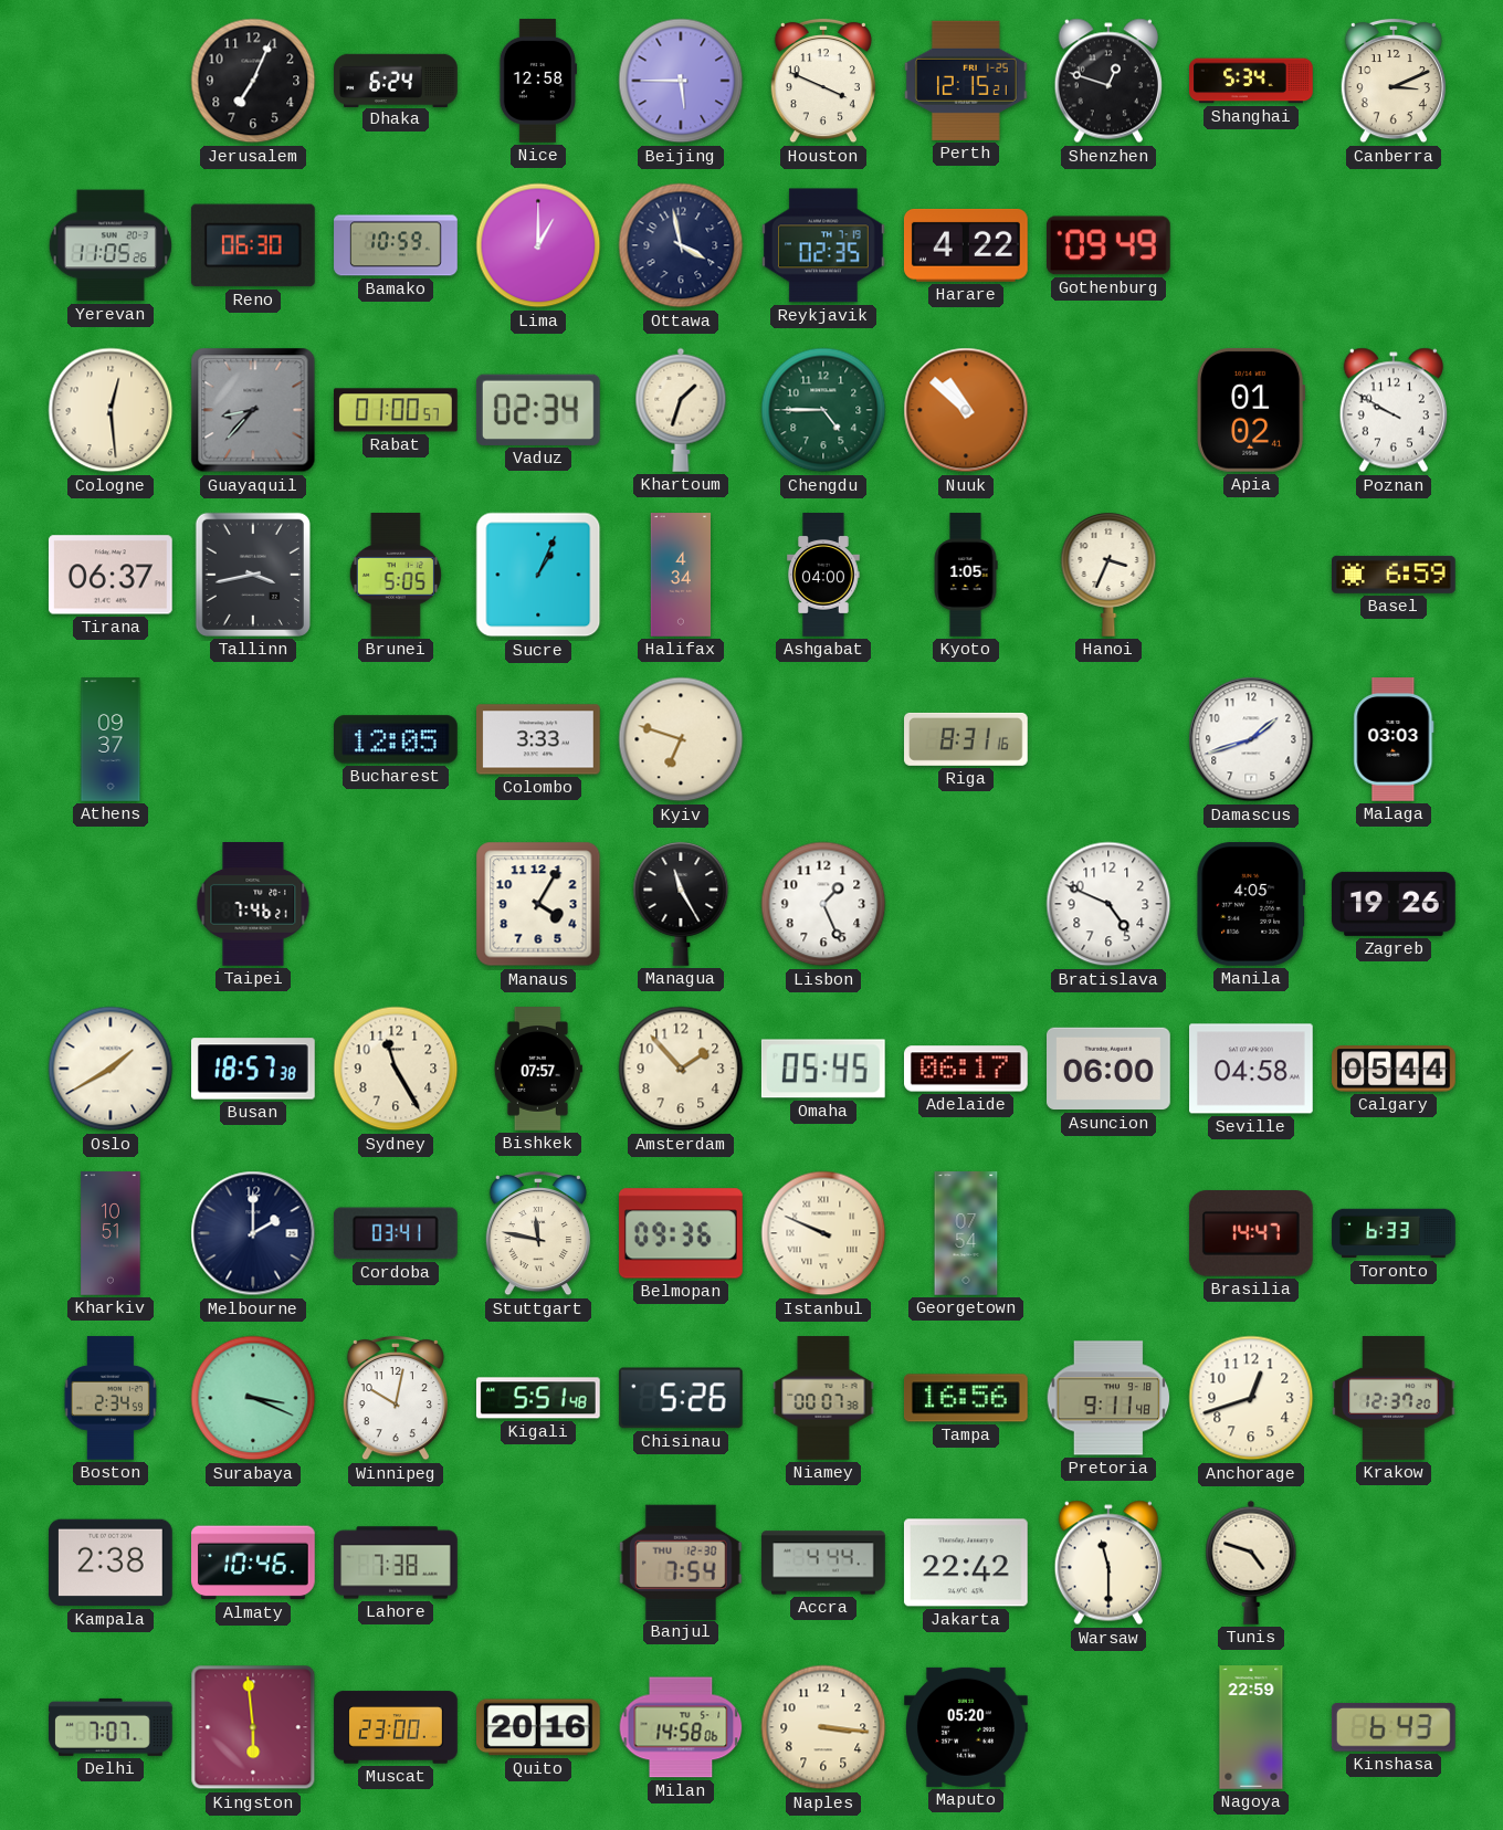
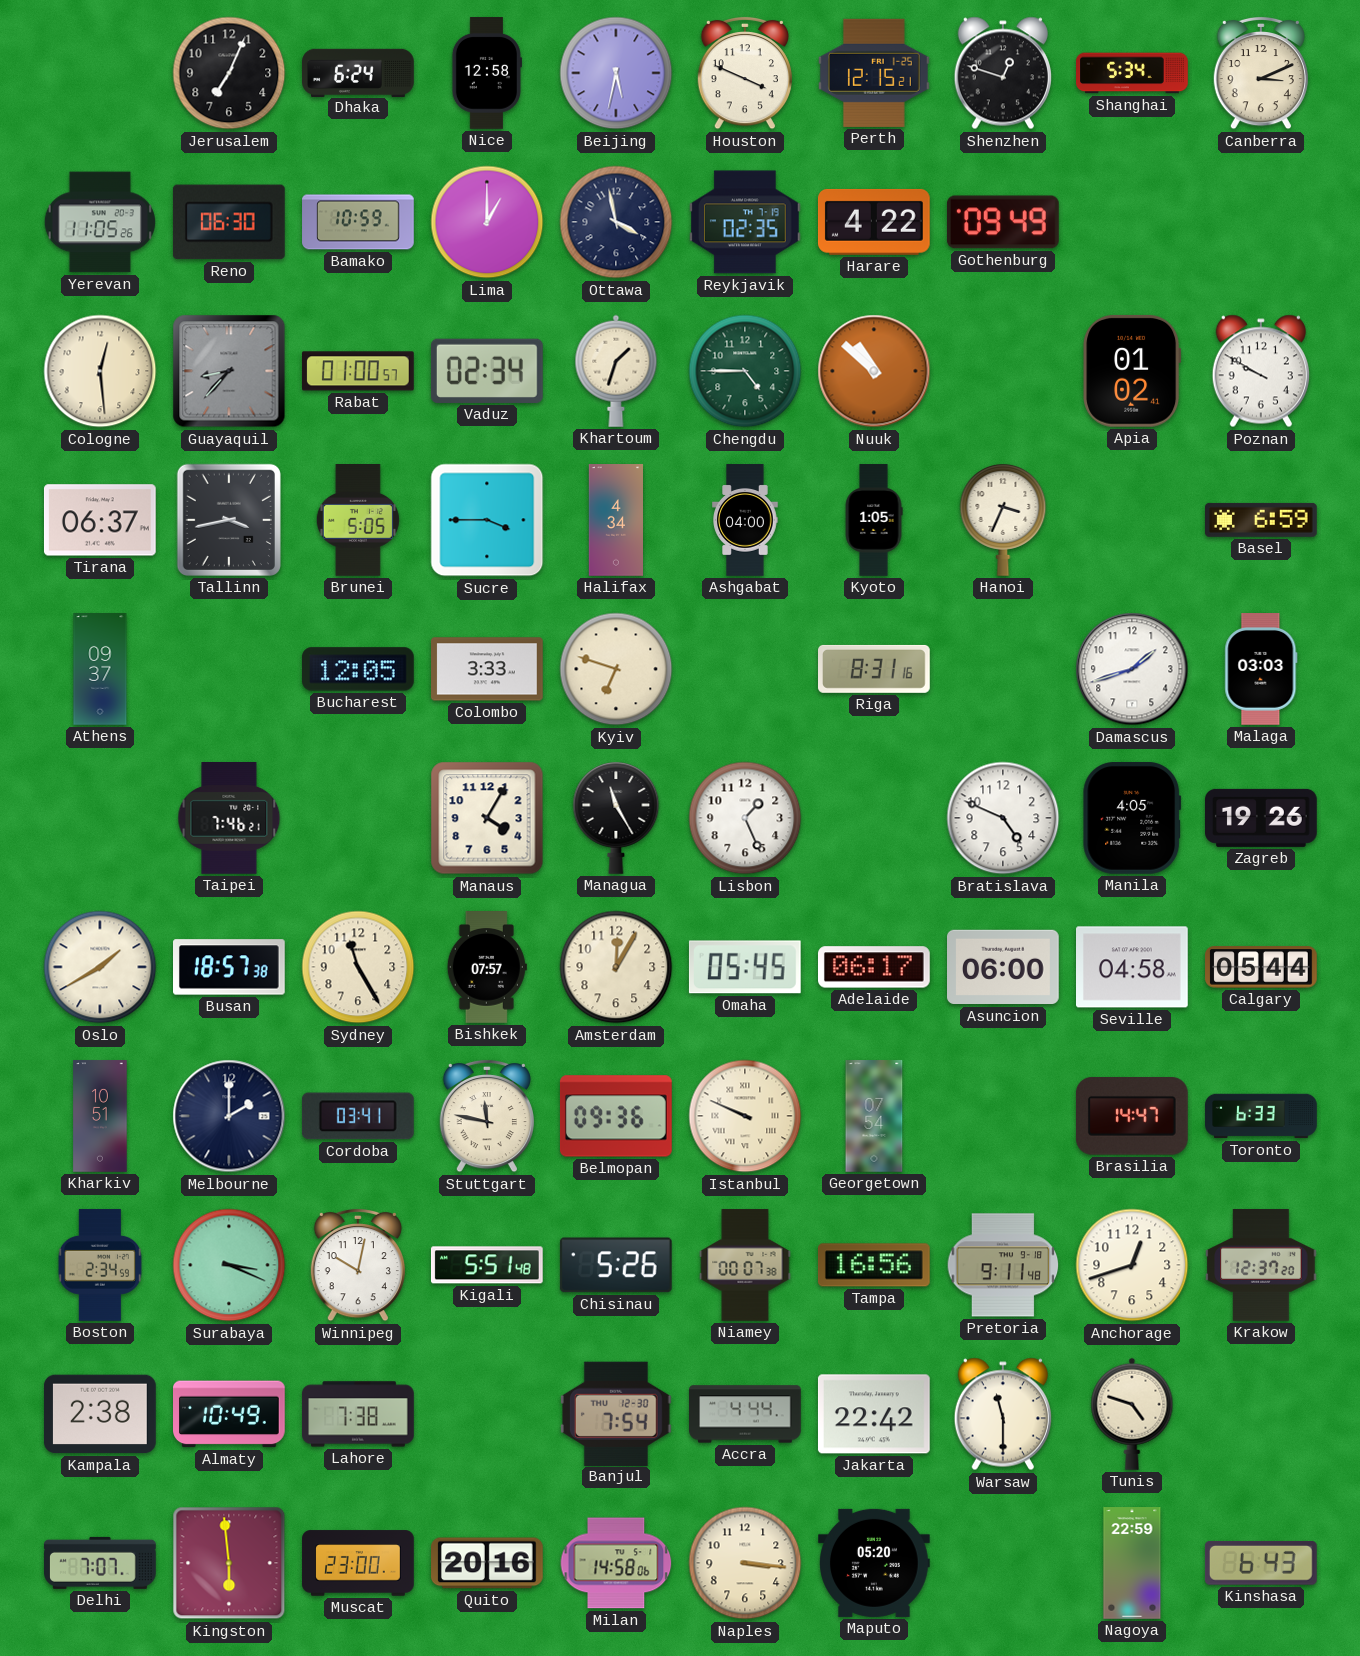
Beijing: 5:45 -> 5:32 (616, 73)
Sucre: 1:04 -> 3:45 (487, 520)
Amsterdam: 1:53 -> 12:05 (616, 967)
Almaty: 10:46 -> 10:49 (230, 1414)
